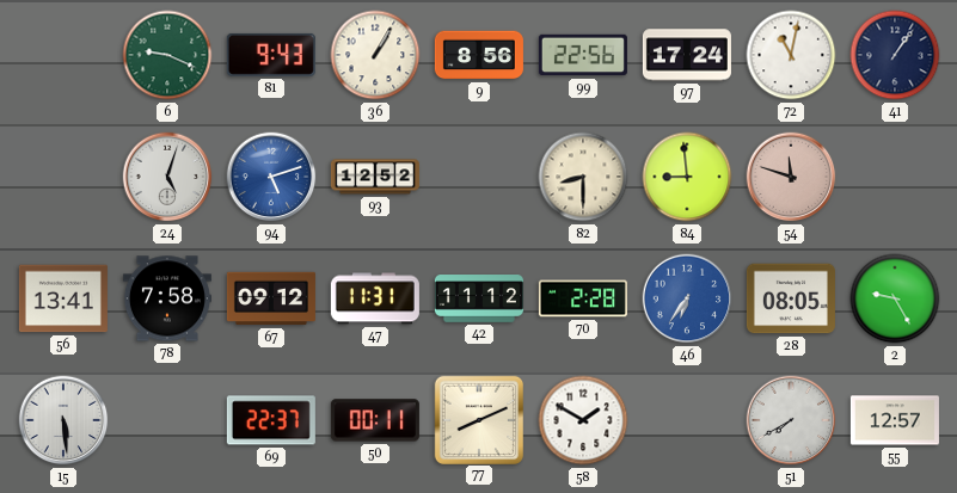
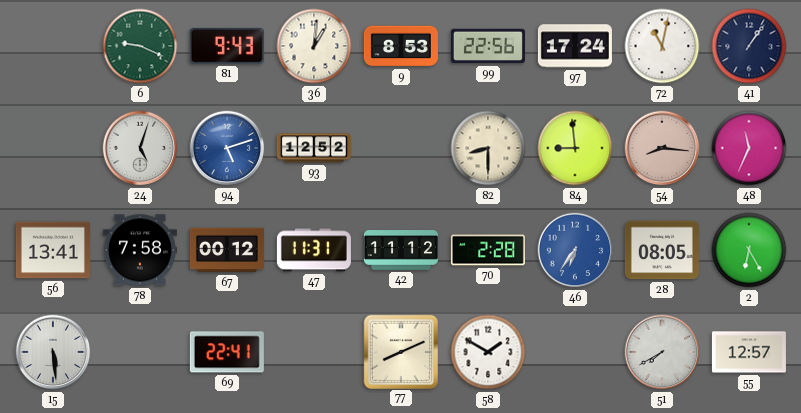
36: 1:05 -> 1:01 (314, 46)
9: 8:56 -> 8:53 (401, 46)
54: 11:48 -> 8:16 (662, 148)
48: none -> 11:34 (749, 148)
67: 09:12 -> 00:12 (227, 250)
2: 9:25 -> 6:25 (749, 250)
69: 22:37 -> 22:41 (227, 352)
50: 00:11 -> none (375, 420)
